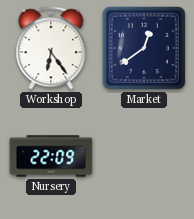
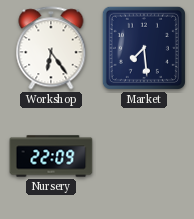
Market: 12:39 -> 7:29 (144, 48)
